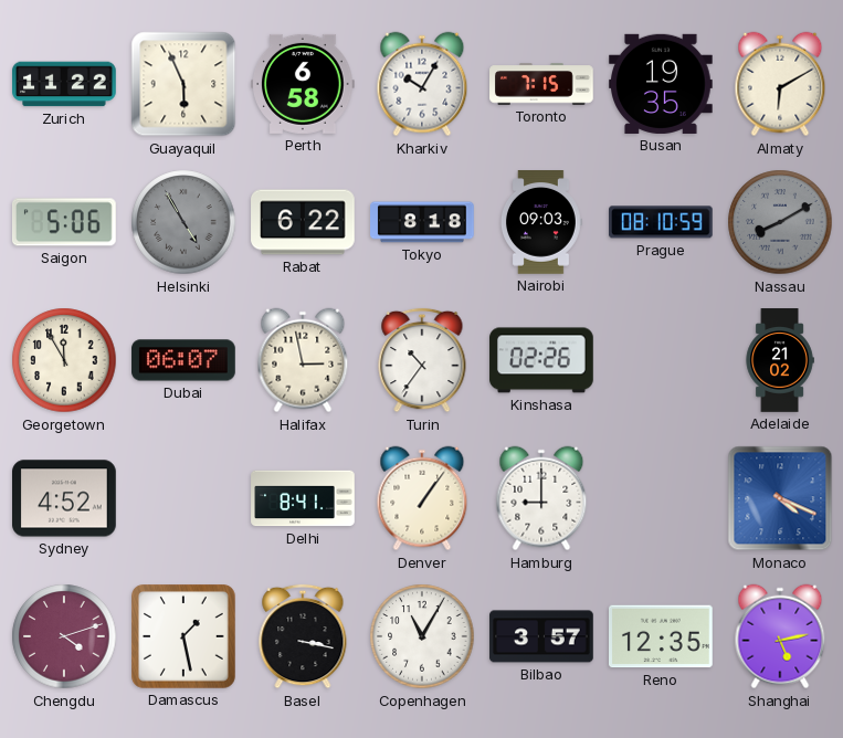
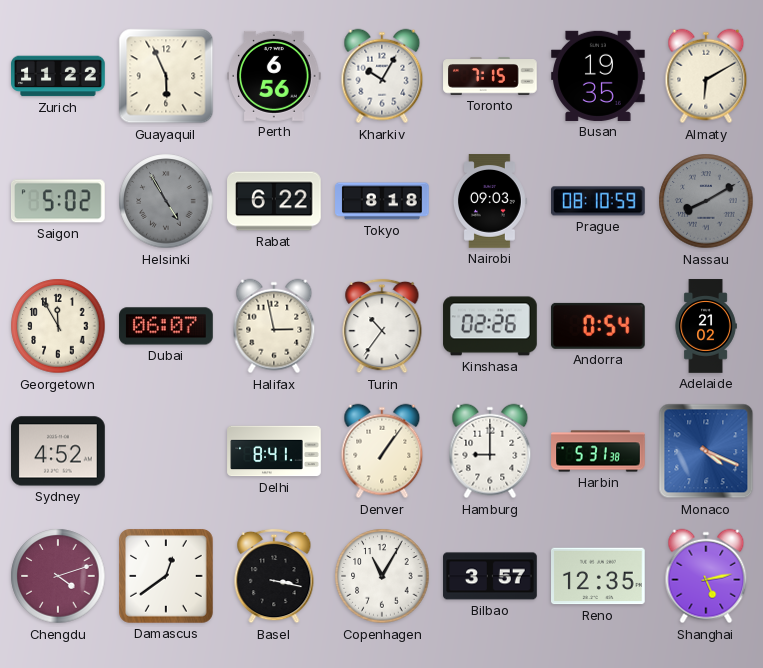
Perth: 6:58 -> 6:56 (275, 76)
Saigon: 5:06 -> 5:02 (59, 201)
Andorra: none -> 0:54 (598, 326)
Harbin: none -> 5:31 (598, 451)
Damascus: 1:28 -> 12:39 (167, 577)
